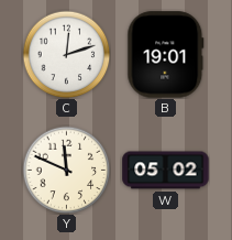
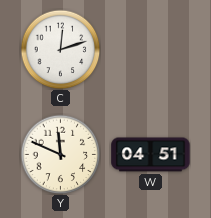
B: 19:01 -> none (166, 55)
W: 05:02 -> 04:51 (151, 155)
